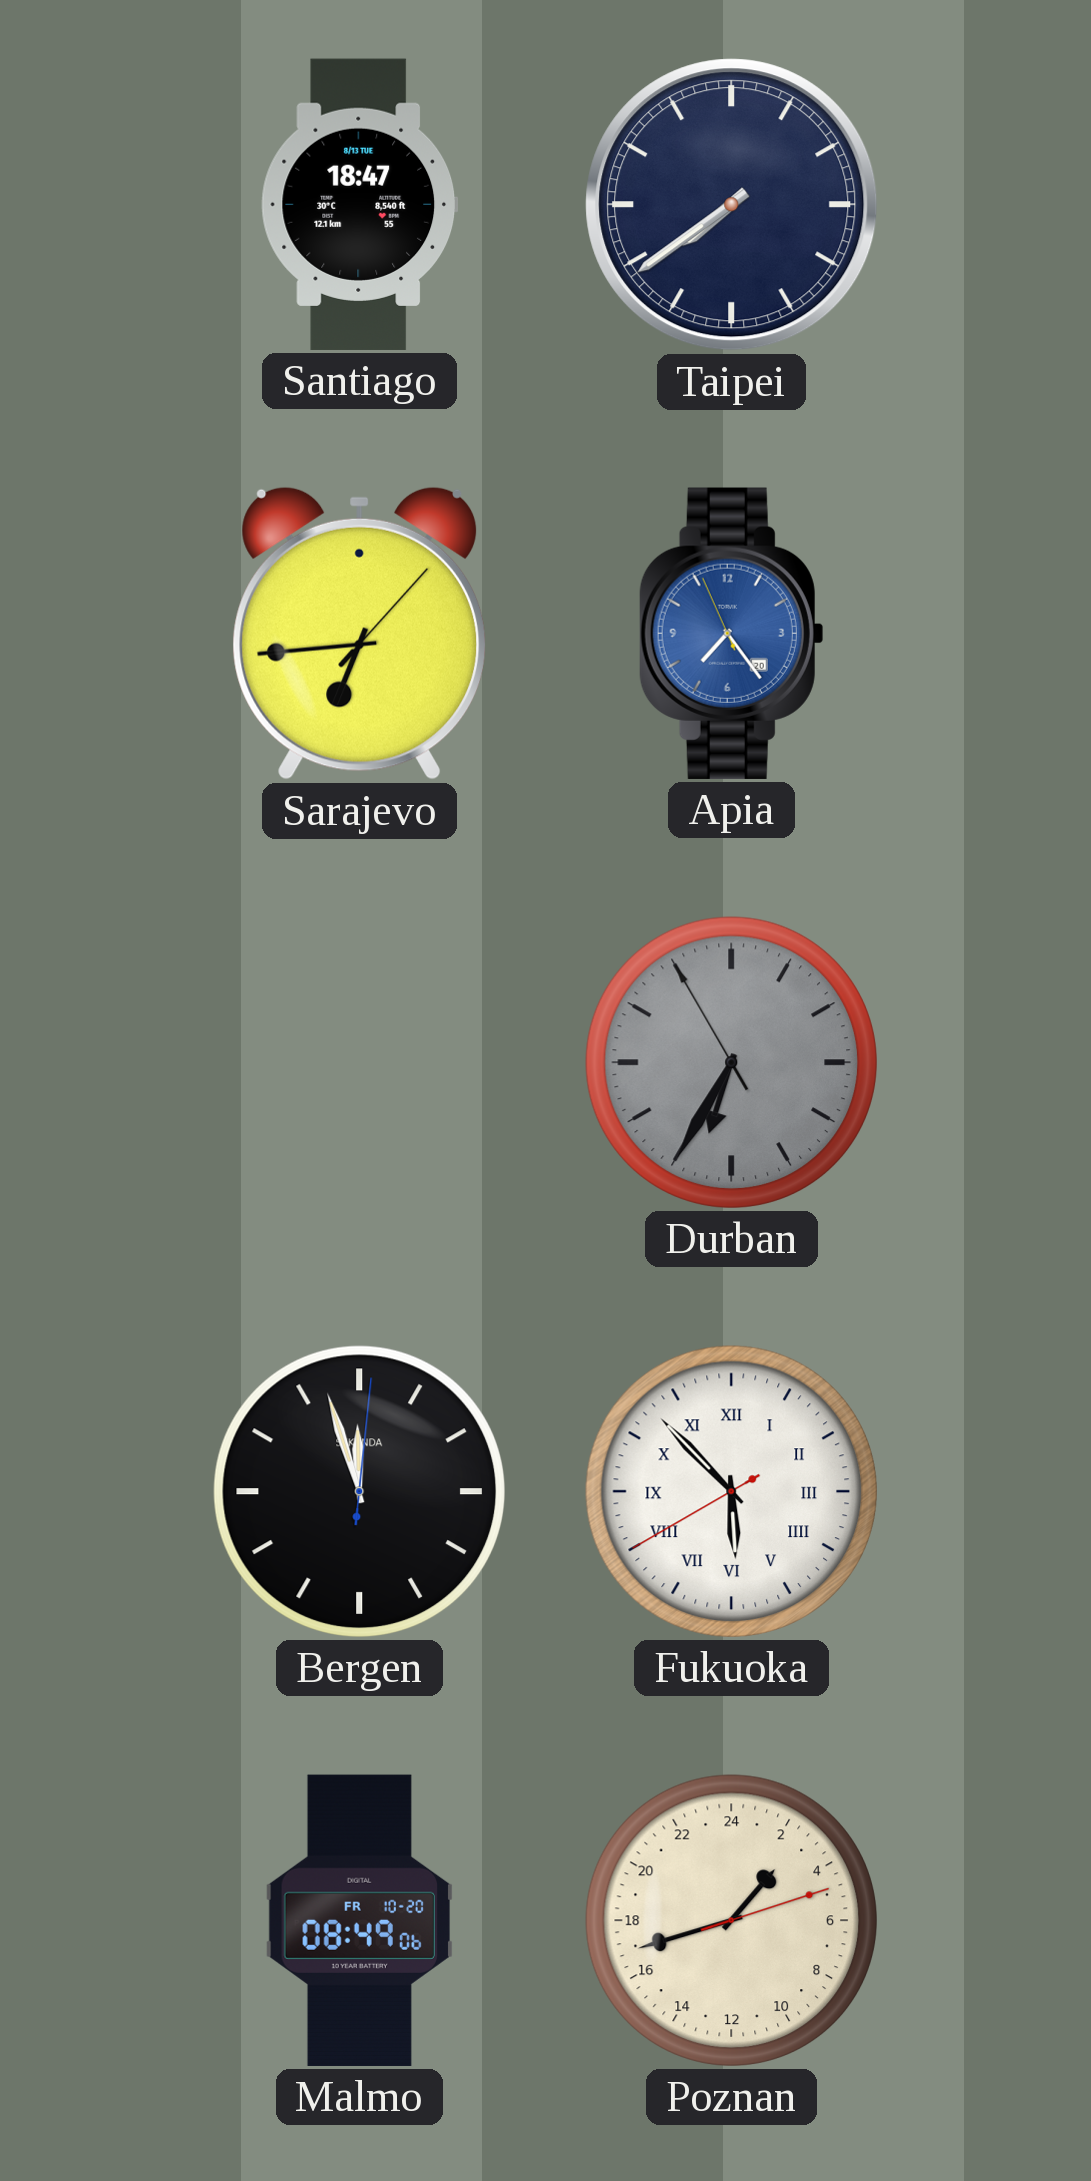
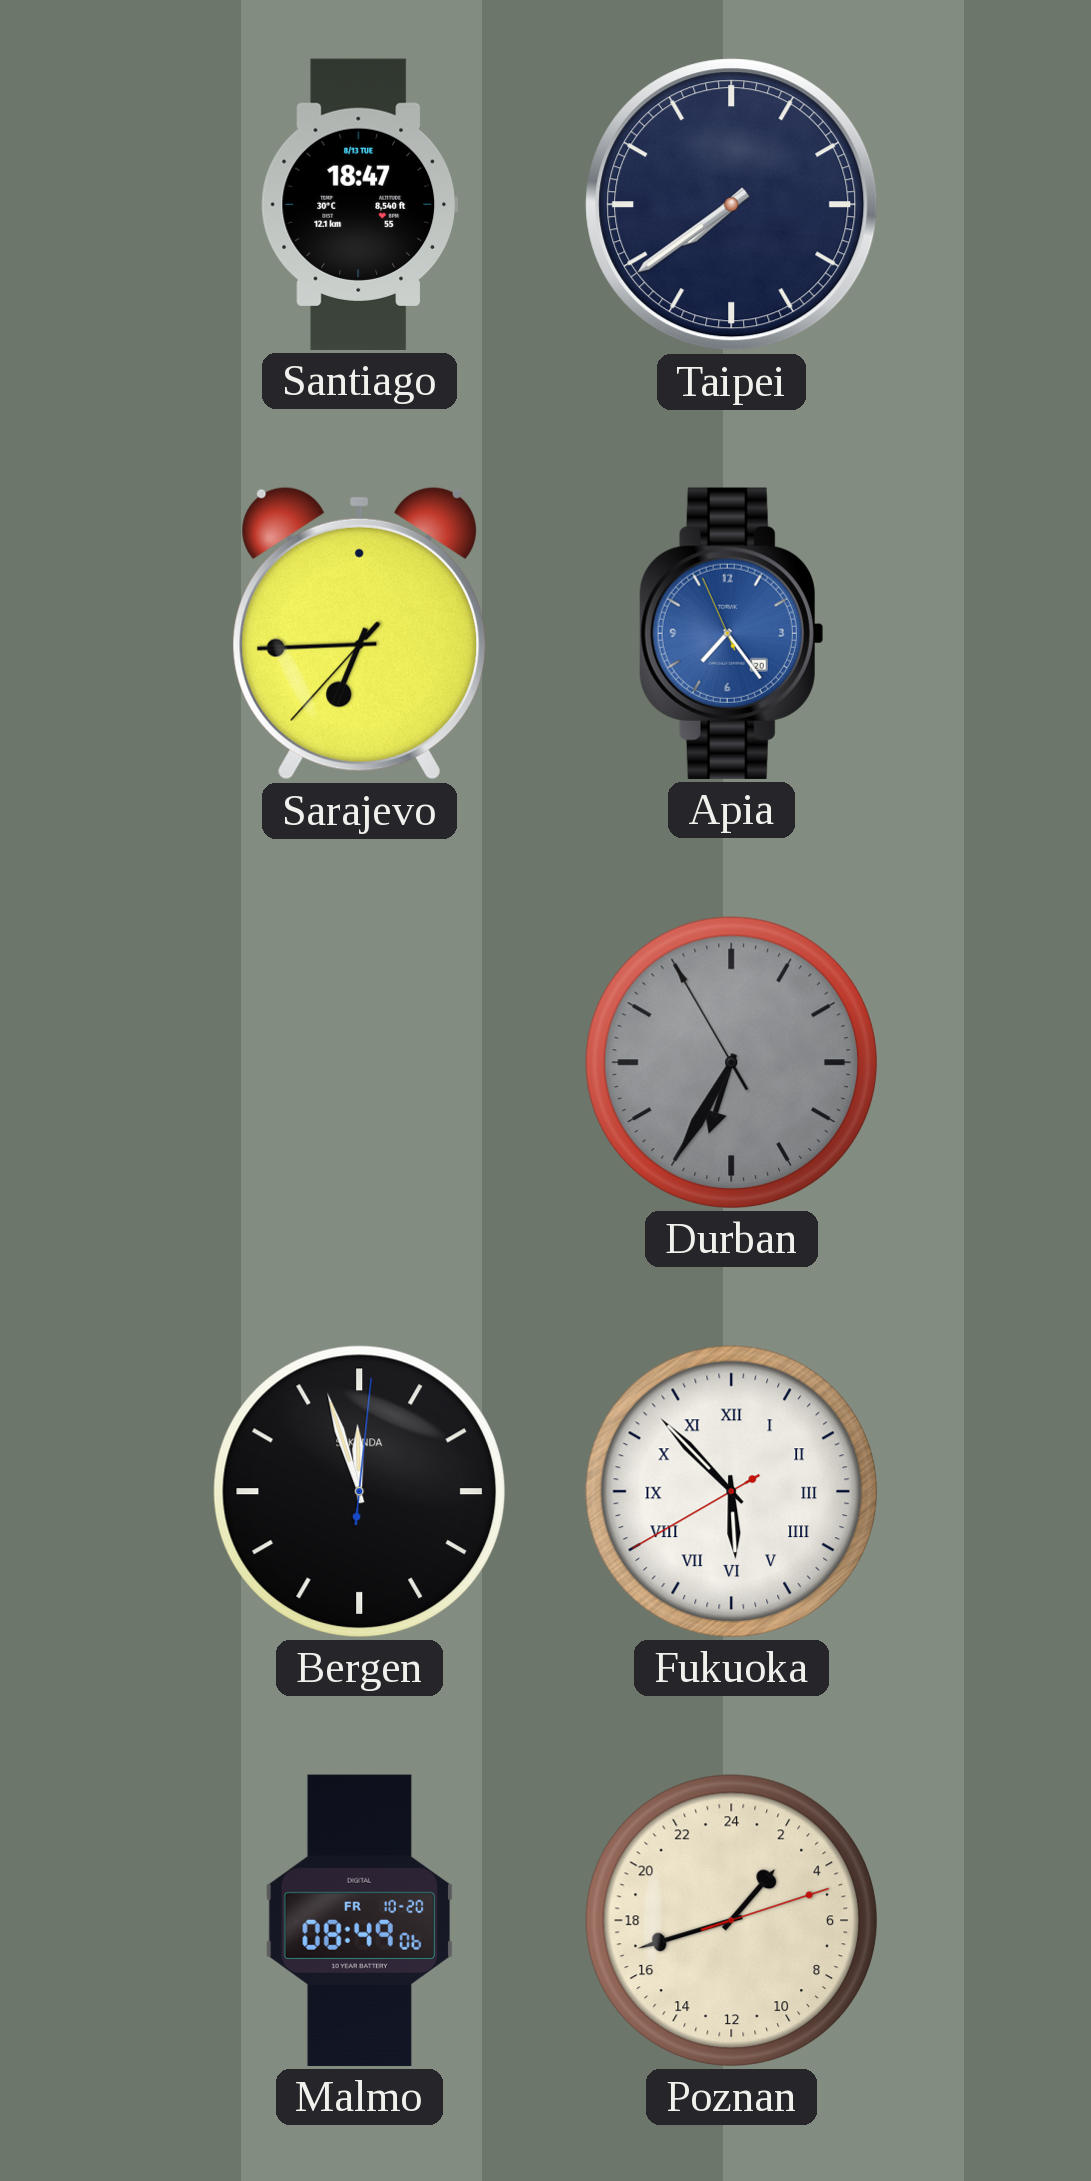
Sarajevo: 6:44:07 -> 6:44:37 (359, 633)
